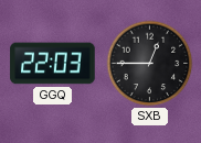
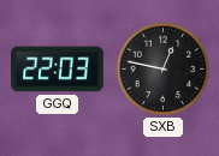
SXB: 12:45 -> 12:47 (164, 70)
